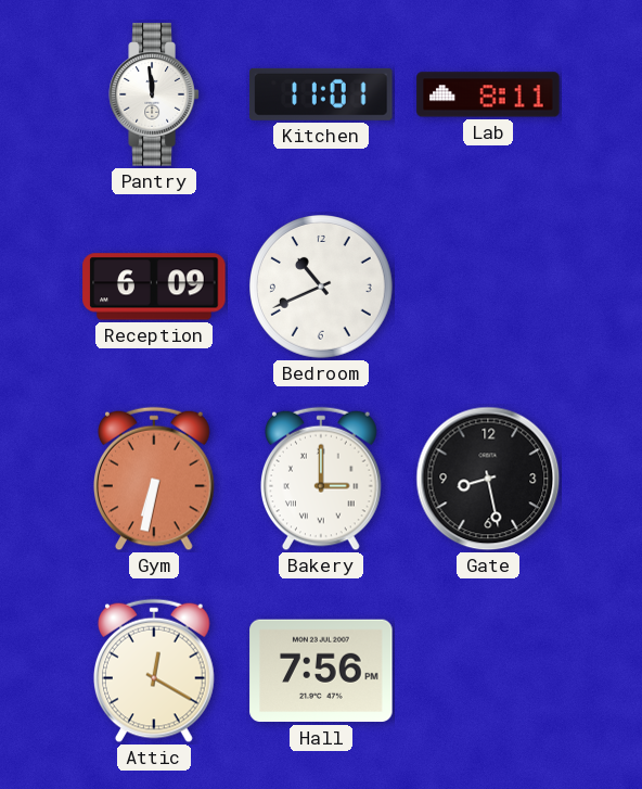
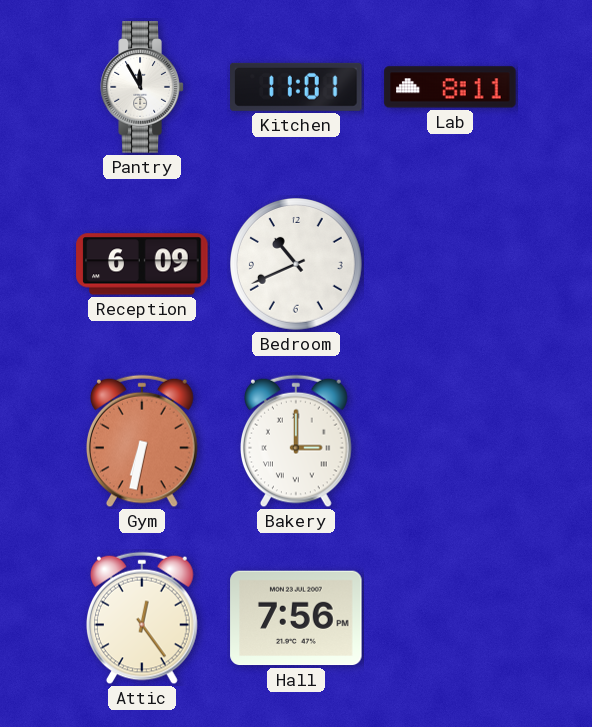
Pantry: 11:59 -> 11:55 (142, 87)
Gate: 8:28 -> none (488, 479)
Attic: 12:20 -> 12:24 (143, 618)
